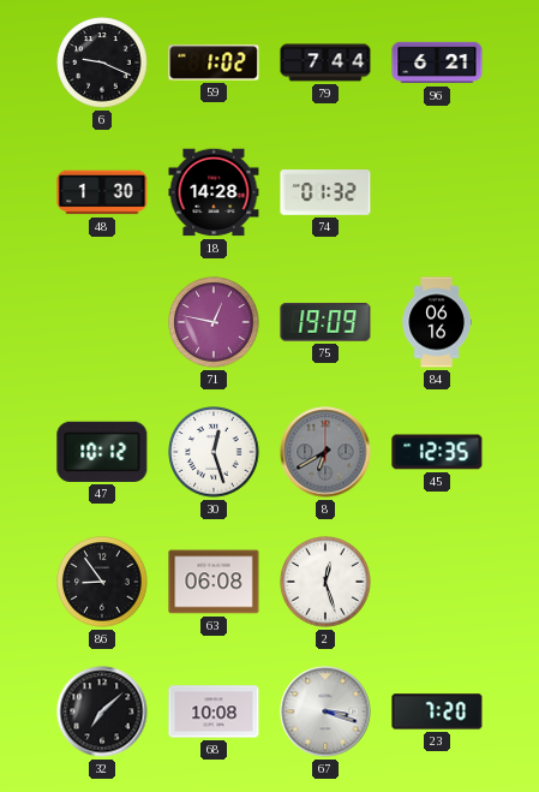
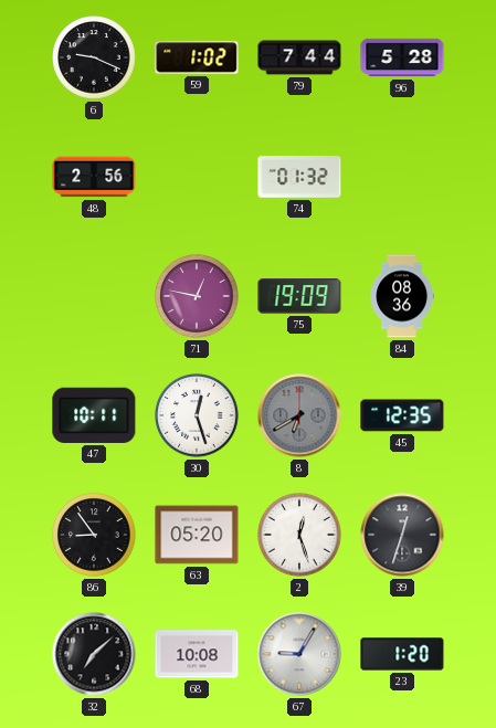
96: 6:21 -> 5:28 (402, 57)
48: 1:30 -> 2:56 (94, 177)
18: 14:28 -> none (214, 192)
84: 06:16 -> 08:36 (402, 296)
47: 10:12 -> 10:11 (94, 415)
63: 06:08 -> 05:20 (197, 535)
39: none -> 12:33 (402, 535)
67: 3:18 -> 9:05 (299, 654)
23: 7:20 -> 1:20 (402, 654)
